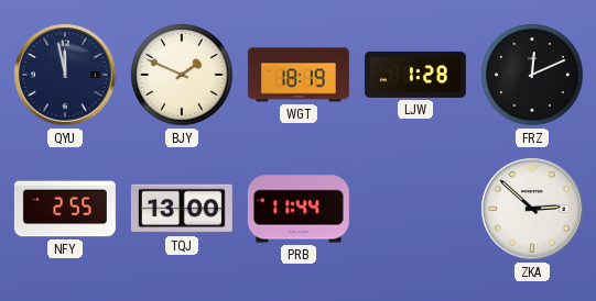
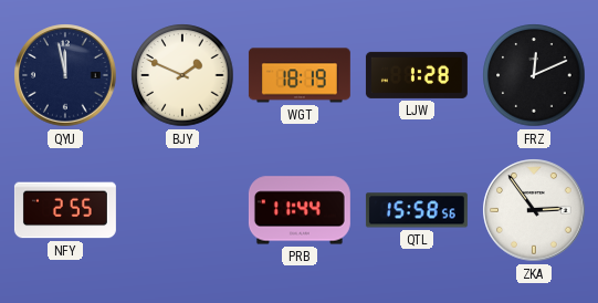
TQJ: 13:00 -> none (182, 209)
QTL: none -> 15:58 (417, 210)
ZKA: 2:52 -> 2:54 (534, 210)
